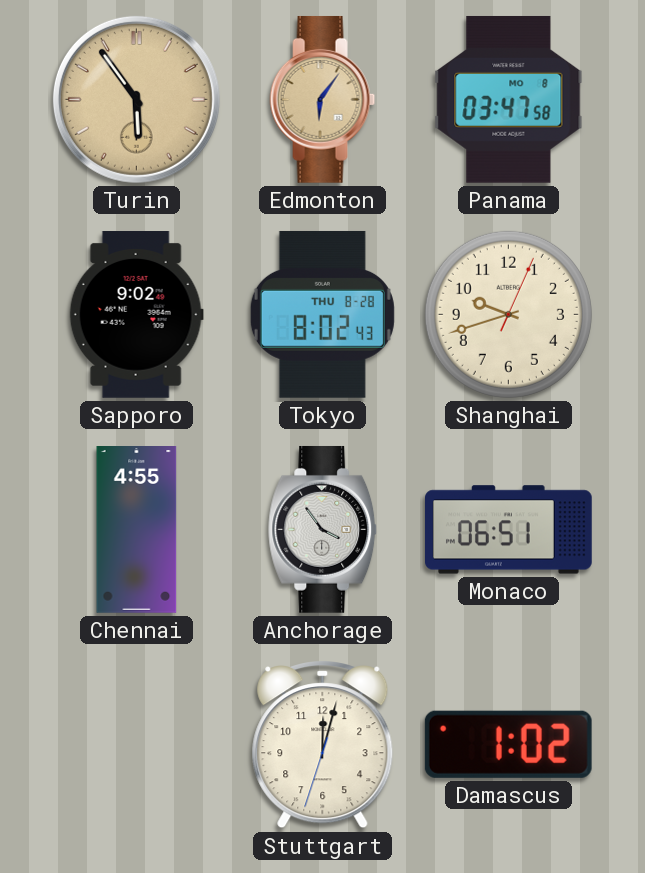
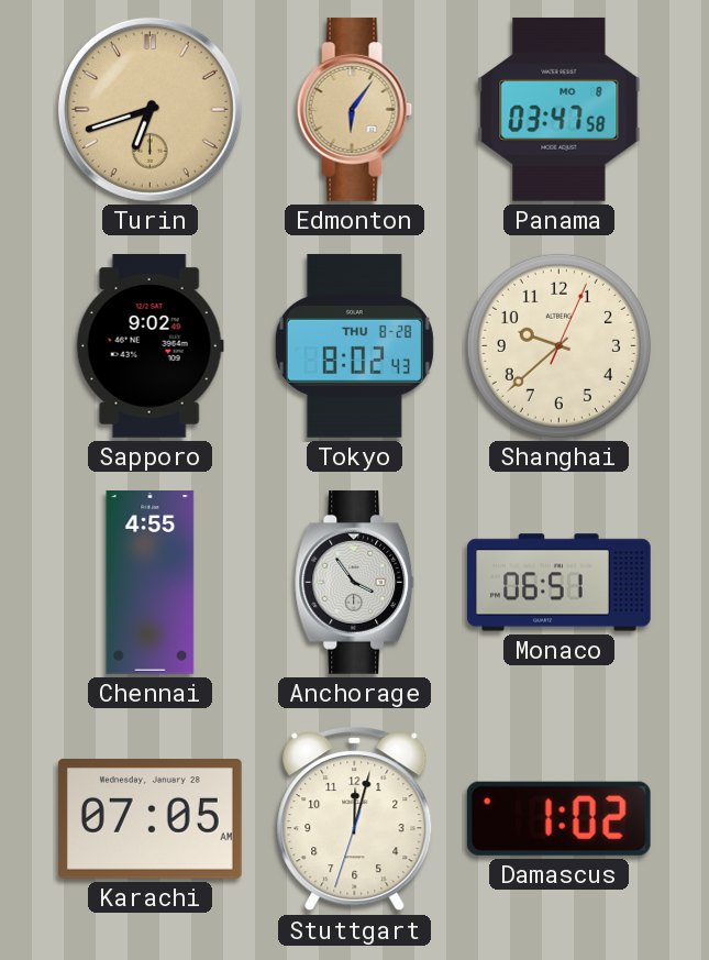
Turin: 5:54 -> 6:42 (149, 109)
Shanghai: 9:42 -> 9:38 (558, 345)
Karachi: none -> 07:05 (149, 819)
